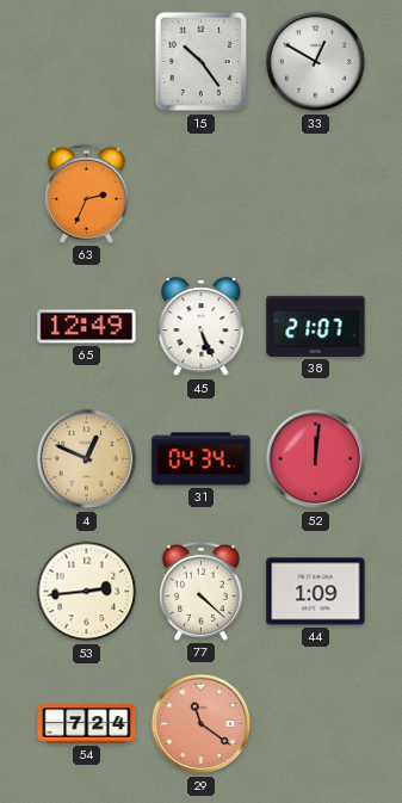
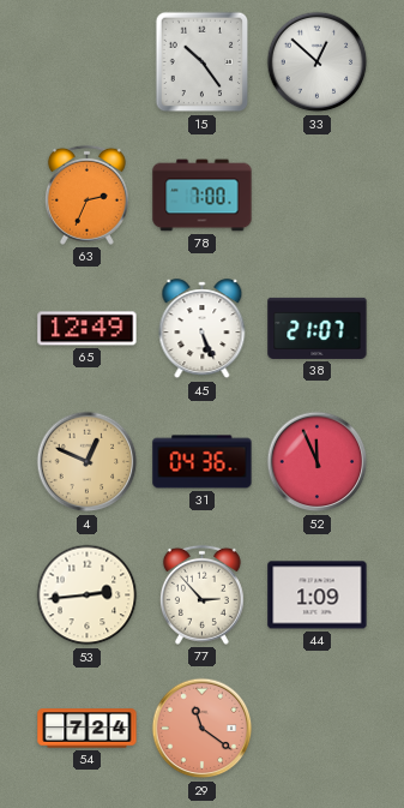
33: 12:50 -> 12:52 (318, 62)
78: none -> 7:00 (203, 196)
31: 04:34 -> 04:36 (203, 462)
52: 12:01 -> 11:56 (318, 462)
77: 4:22 -> 2:53 (201, 594)
